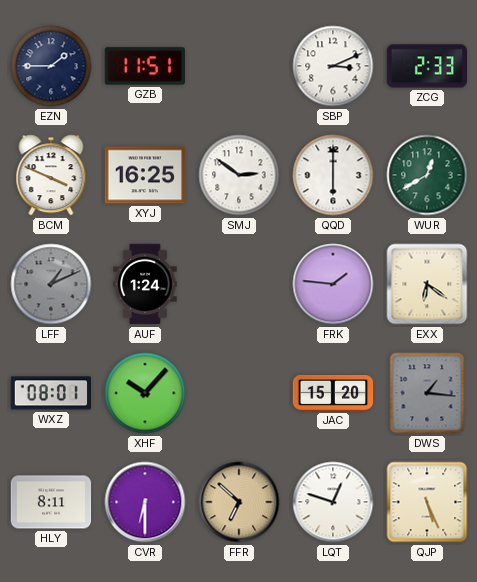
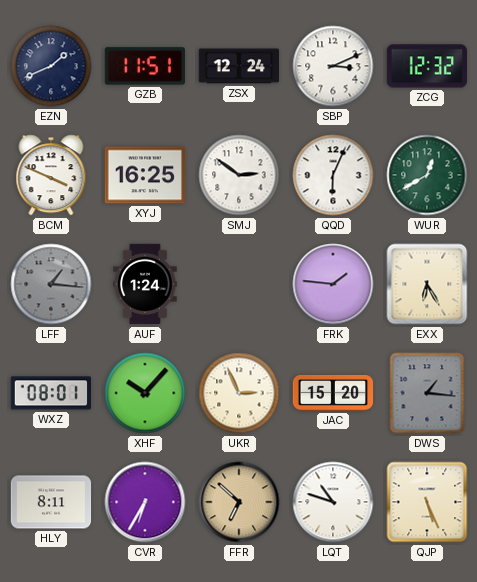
EZN: 1:45 -> 1:41 (51, 66)
ZSX: none -> 12:24 (238, 66)
ZCG: 2:33 -> 12:32 (426, 66)
QQD: 6:00 -> 6:04 (333, 175)
LFF: 1:11 -> 1:16 (51, 284)
EXX: 6:21 -> 6:25 (427, 284)
UKR: none -> 2:56 (239, 393)
CVR: 6:30 -> 6:35 (145, 502)
LQT: 12:48 -> 10:48 (333, 502)
